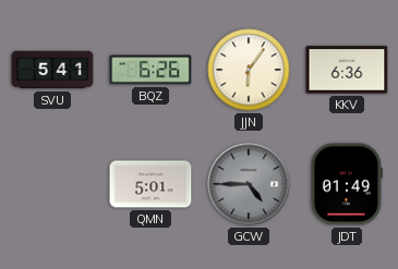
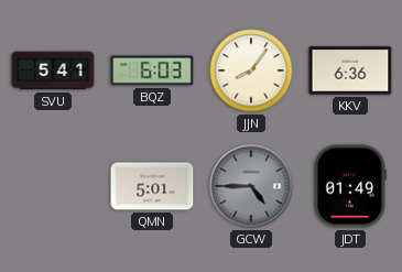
BQZ: 6:26 -> 6:03 (152, 70)
JJN: 6:06 -> 8:06 (251, 70)
